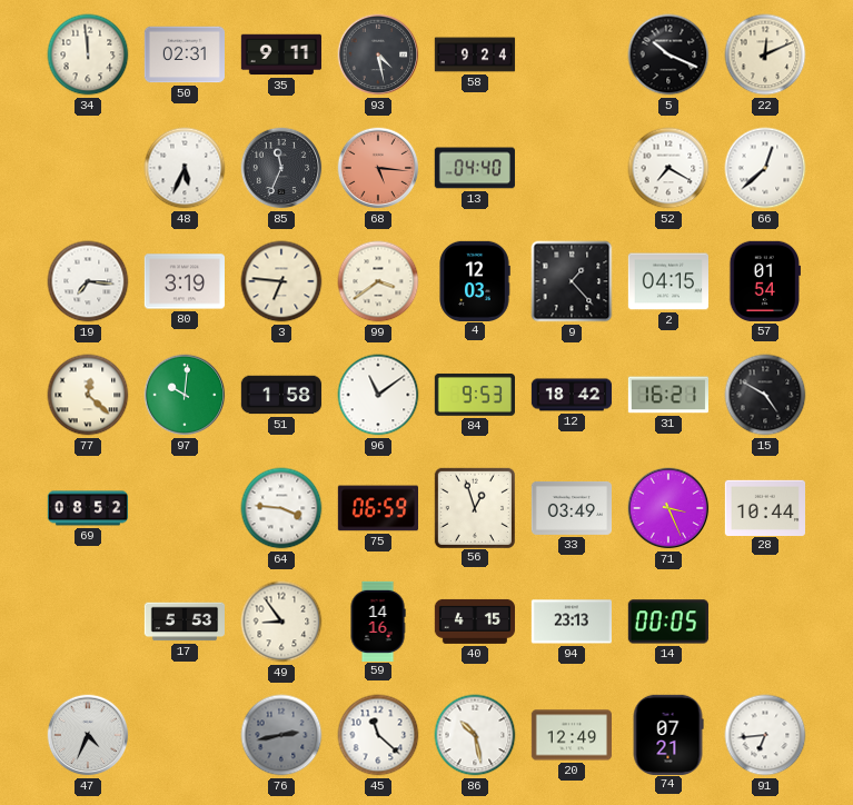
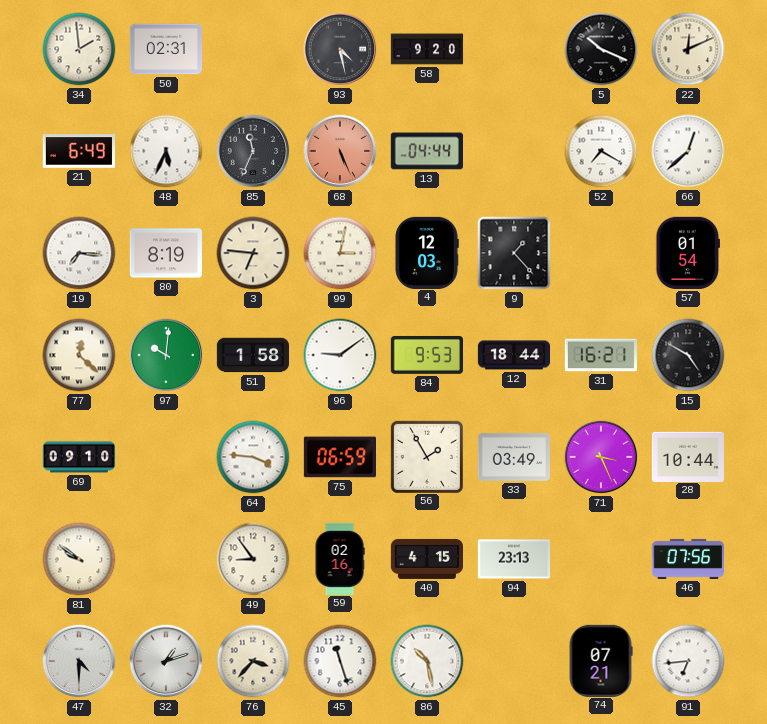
34: 11:59 -> 1:59 (79, 49)
35: 9:11 -> none (280, 54)
58: 9:24 -> 9:20 (427, 49)
21: none -> 6:49 (78, 151)
68: 5:16 -> 5:26 (340, 151)
13: 04:40 -> 04:44 (427, 151)
80: 3:19 -> 8:19 (165, 253)
99: 3:39 -> 3:02 (340, 253)
2: 04:15 -> none (667, 281)
96: 11:09 -> 9:09 (340, 355)
12: 18:42 -> 18:44 (514, 355)
69: 08:52 -> 09:10 (79, 457)
56: 12:57 -> 1:55 (426, 456)
81: none -> 9:51 (79, 559)
17: 5:53 -> none (184, 622)
59: 14:16 -> 02:16 (340, 558)
14: 00:05 -> none (668, 622)
46: none -> 07:56 (687, 559)
47: 4:34 -> 4:30 (79, 661)
32: none -> 1:12 (166, 661)
76: 2:43 -> 3:37 (253, 661)
76 dial: grey -> cream (253, 661)
45: 11:22 -> 11:27 (340, 661)
20: 12:49 -> none (571, 735)
